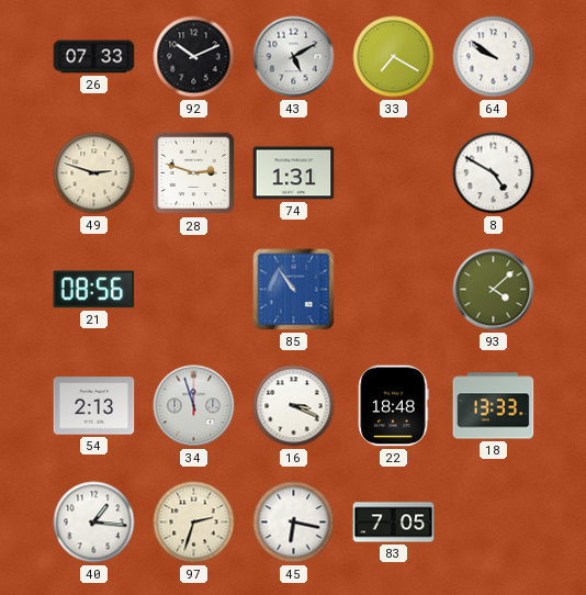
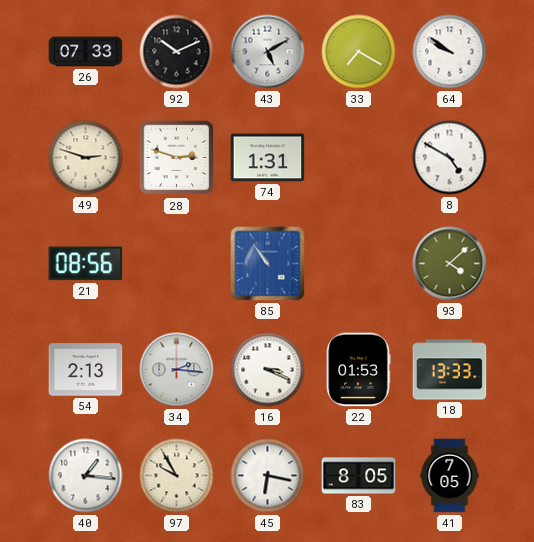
34: 11:57 -> 2:16 (177, 370)
22: 18:48 -> 01:53 (358, 370)
97: 2:33 -> 9:55 (177, 476)
83: 7:05 -> 8:05 (359, 476)
41: none -> 7:05 (450, 476)
